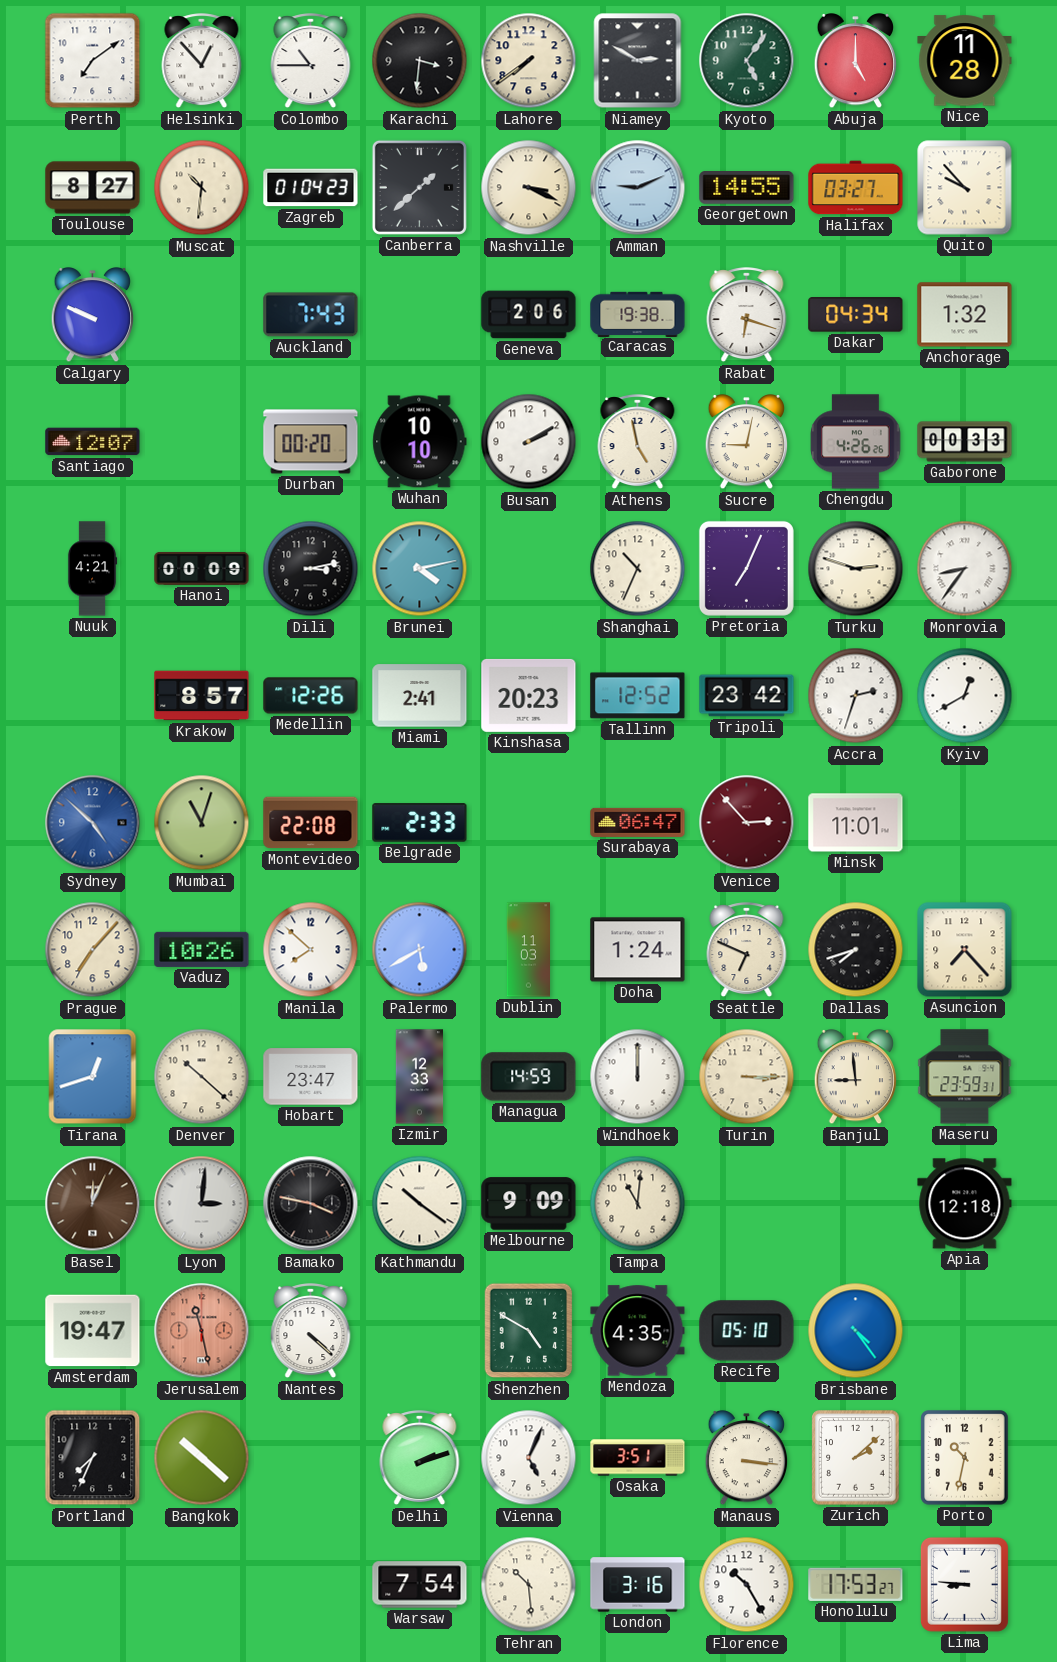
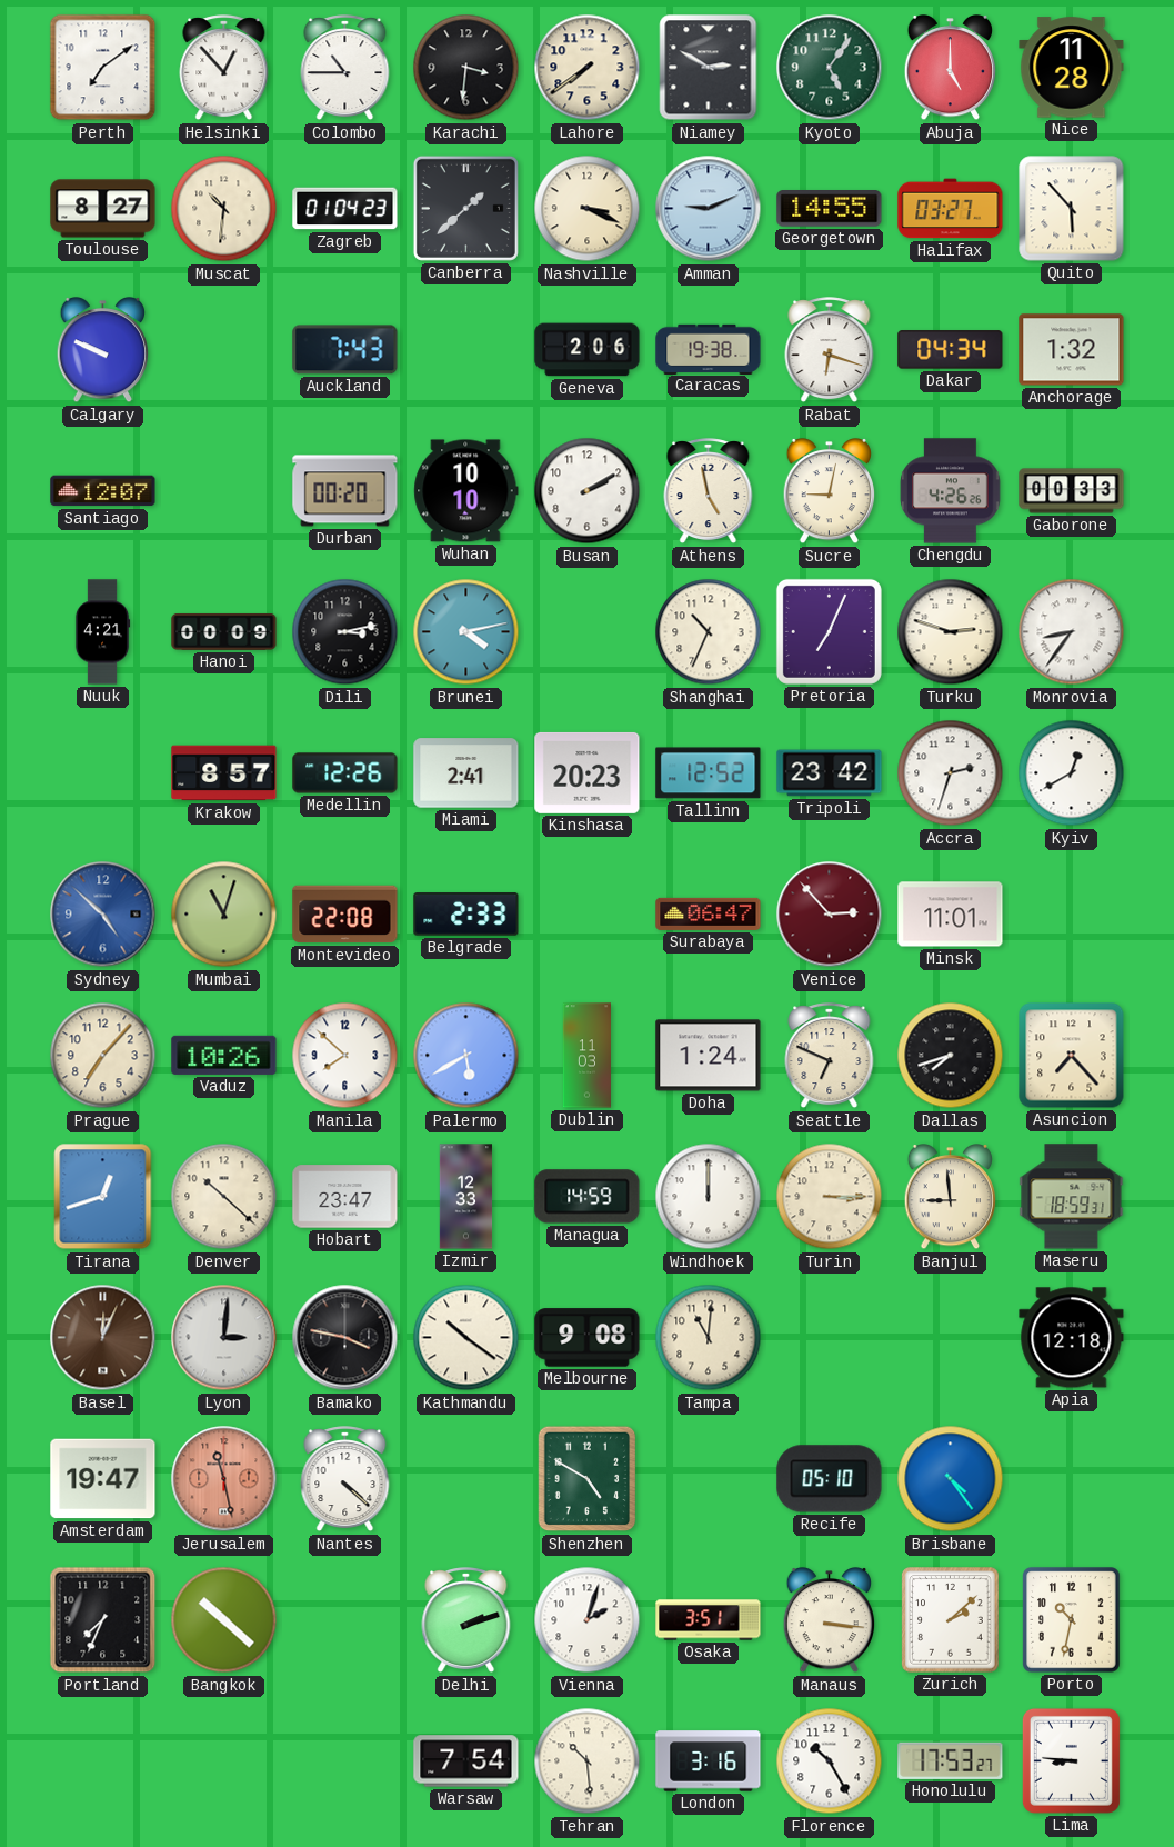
Quito: 9:53 -> 5:53 (1072, 209)
Maseru: 23:59 -> 18:59 (1072, 1197)
Melbourne: 9:09 -> 9:08 (588, 1338)
Mendoza: 4:35 -> none (638, 1331)
Vienna: 5:04 -> 2:03 (588, 1620)
